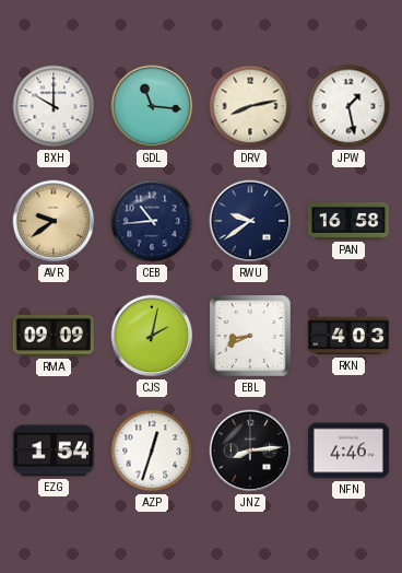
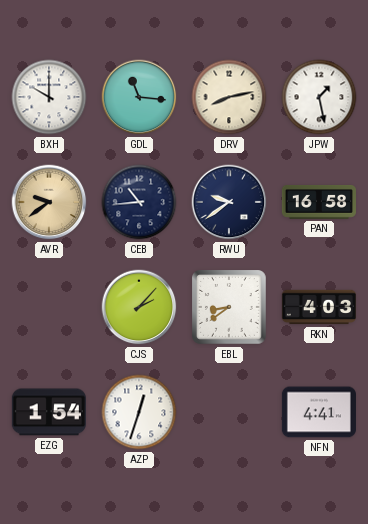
RMA: 09:09 -> none (54, 336)
CJS: 2:02 -> 2:07 (139, 307)
EBL: 8:41 -> 8:39 (230, 308)
JNZ: 8:14 -> none (250, 451)
NFN: 4:46 -> 4:41 (319, 412)
